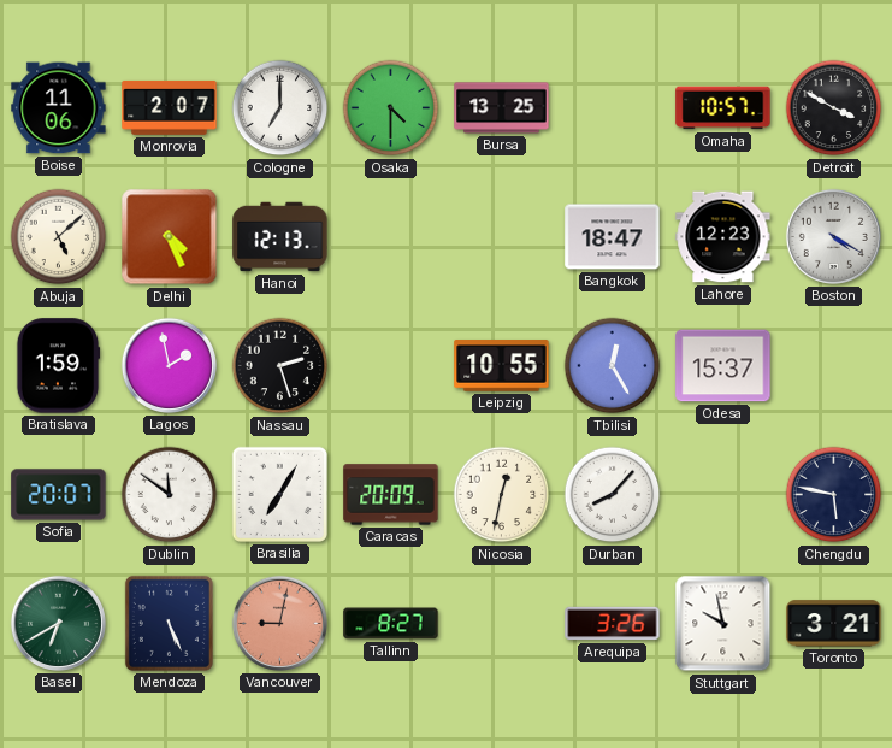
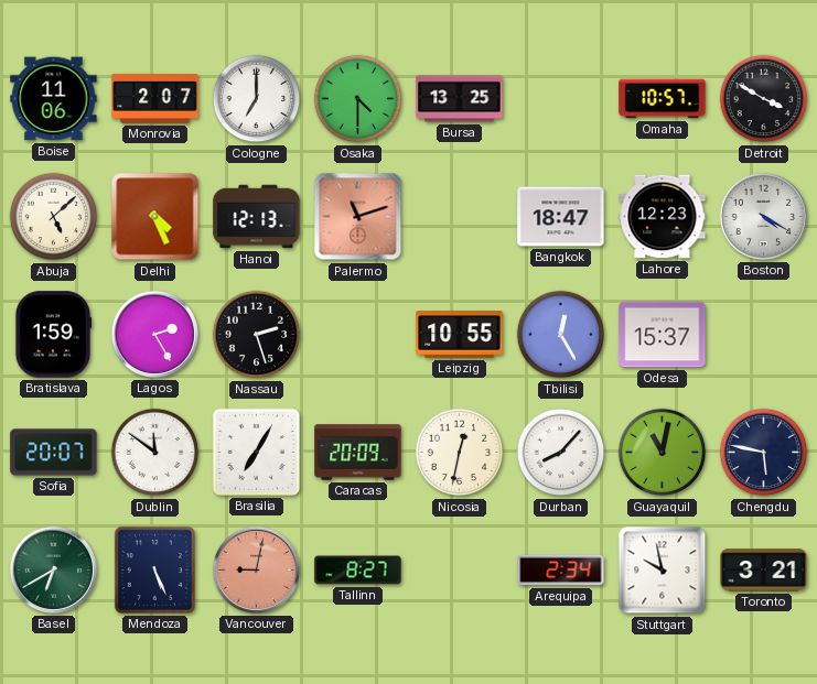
Palermo: none -> 11:12 (358, 217)
Lagos: 1:58 -> 2:25 (154, 334)
Guayaquil: none -> 11:02 (663, 453)
Arequipa: 3:26 -> 2:34 (561, 571)
